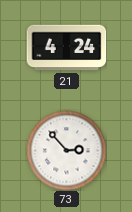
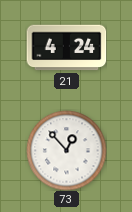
73: 2:53 -> 12:53 (66, 150)
